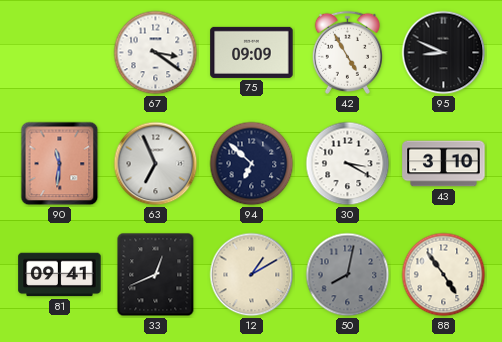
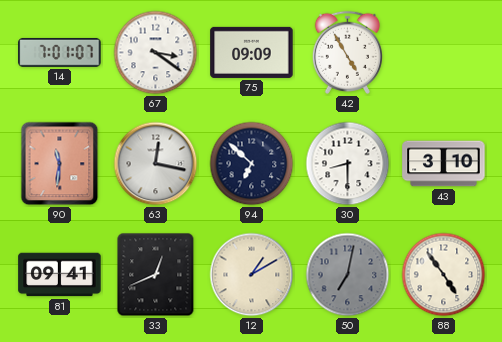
14: none -> 7:01 (60, 52)
95: 8:49 -> none (444, 53)
63: 6:56 -> 12:17 (156, 164)
30: 3:20 -> 8:30 (348, 164)
50: 8:02 -> 7:02 (348, 275)
